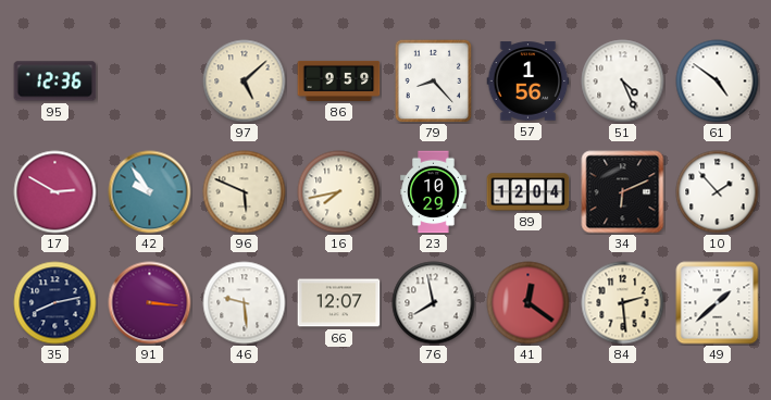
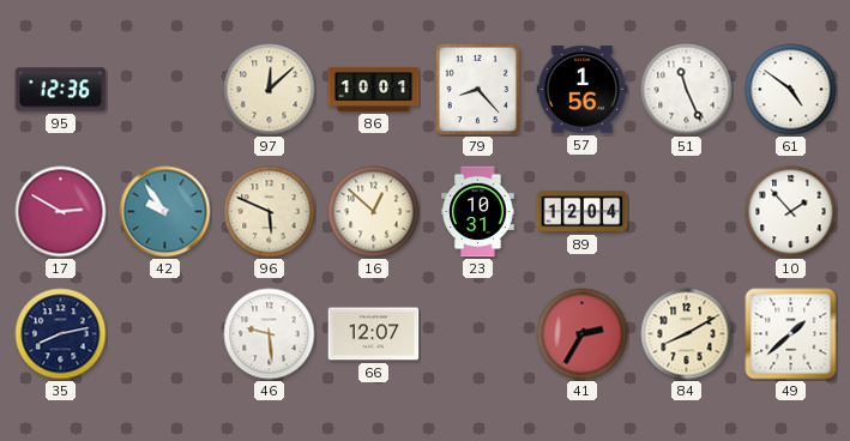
97: 5:08 -> 12:08 (270, 90)
86: 9:59 -> 10:01 (374, 89)
51: 4:26 -> 11:26 (687, 90)
16: 7:43 -> 12:52 (374, 212)
23: 10:29 -> 10:31 (478, 212)
34: 6:11 -> none (623, 192)
91: 3:16 -> none (150, 303)
76: 7:58 -> none (434, 303)
41: 12:21 -> 2:35 (583, 334)
84: 2:29 -> 8:10 (687, 334)
